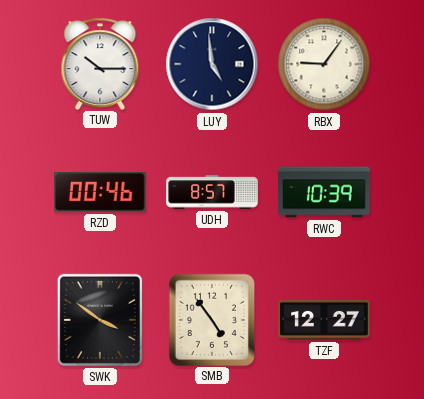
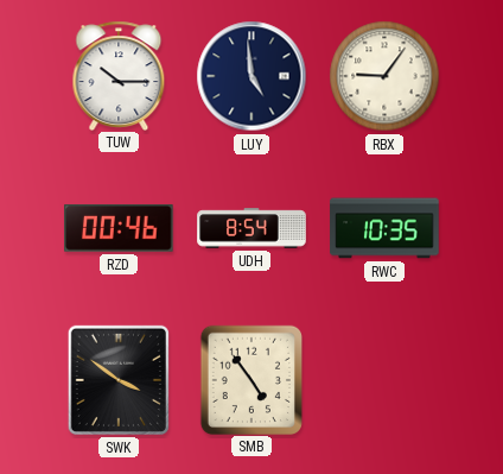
UDH: 8:57 -> 8:54 (251, 228)
RWC: 10:39 -> 10:35 (384, 228)
TZF: 12:27 -> none (324, 320)
